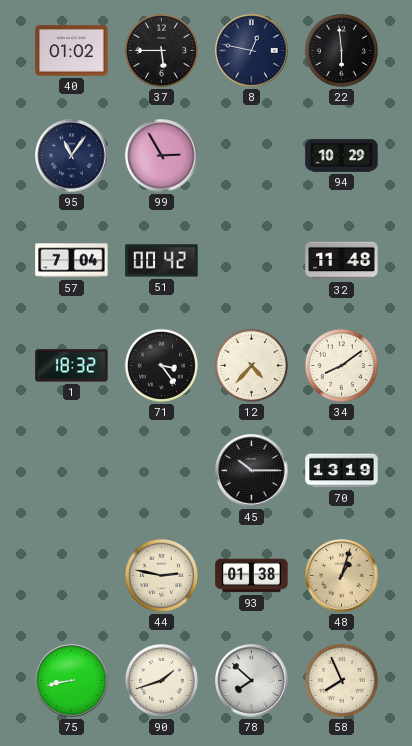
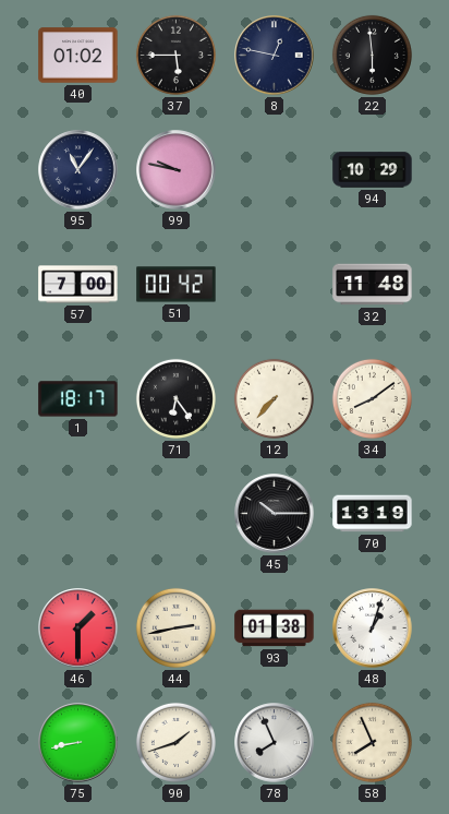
99: 2:55 -> 9:47 (177, 170)
57: 7:04 -> 7:00 (78, 285)
1: 18:32 -> 18:17 (78, 399)
71: 3:24 -> 6:24 (175, 398)
12: 4:37 -> 7:37 (274, 398)
46: none -> 1:30 (78, 629)
44: 2:47 -> 2:43 (175, 627)
48 dial: champagne -> white (373, 629)
78: 7:52 -> 7:56 (275, 743)
